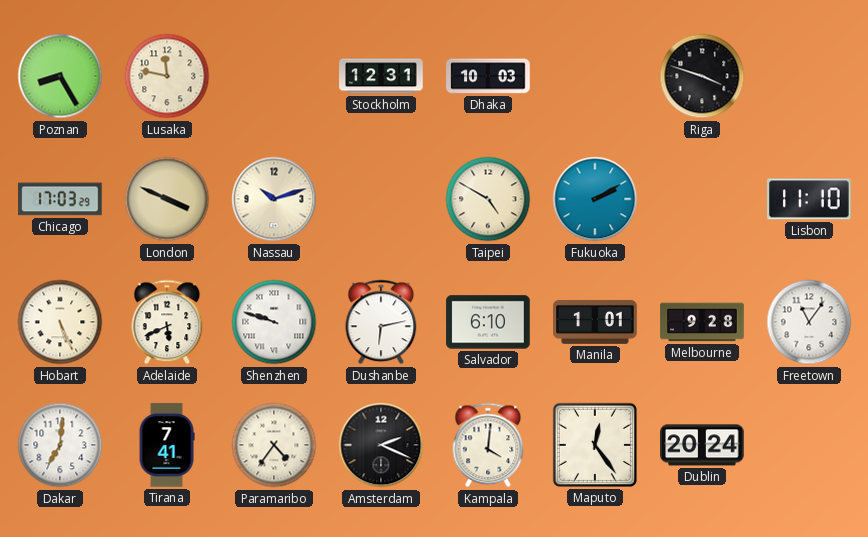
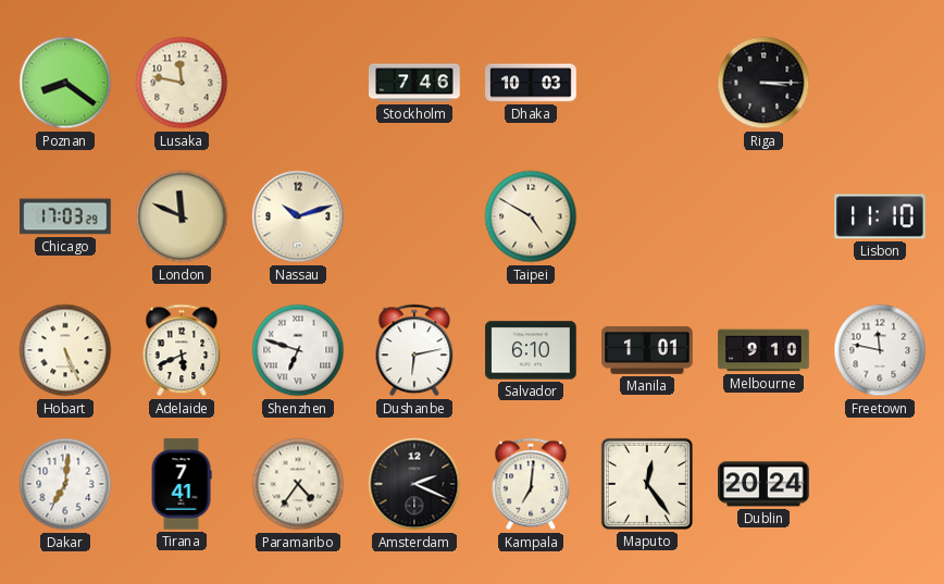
Poznan: 8:25 -> 8:21 (65, 83)
Stockholm: 12:31 -> 7:46 (414, 83)
Riga: 3:48 -> 3:15 (763, 83)
London: 3:49 -> 11:49 (182, 216)
Fukuoka: 2:10 -> none (595, 199)
Shenzhen: 9:48 -> 6:48 (298, 350)
Melbourne: 9:28 -> 9:10 (763, 350)
Freetown: 11:06 -> 11:47 (880, 350)
Kampala: 4:01 -> 7:01 (531, 484)
